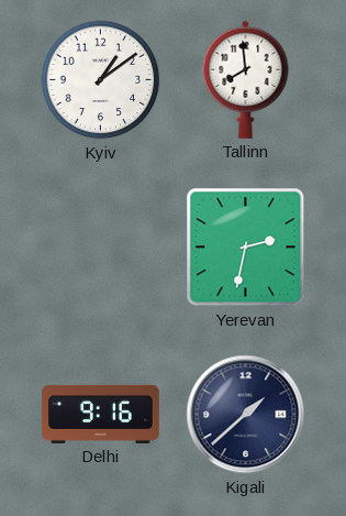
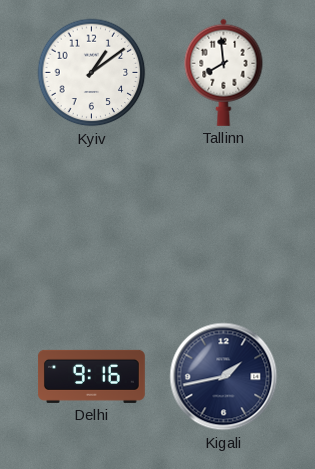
Yerevan: 2:32 -> none (246, 248)
Kigali: 1:38 -> 1:43 (224, 377)
